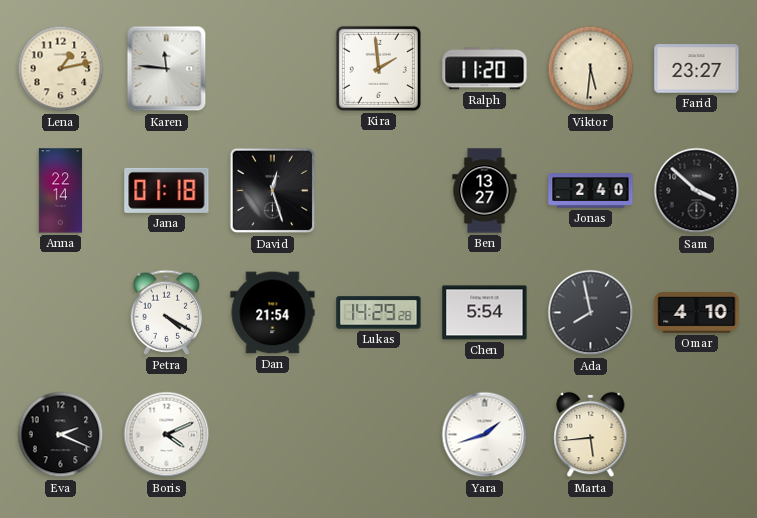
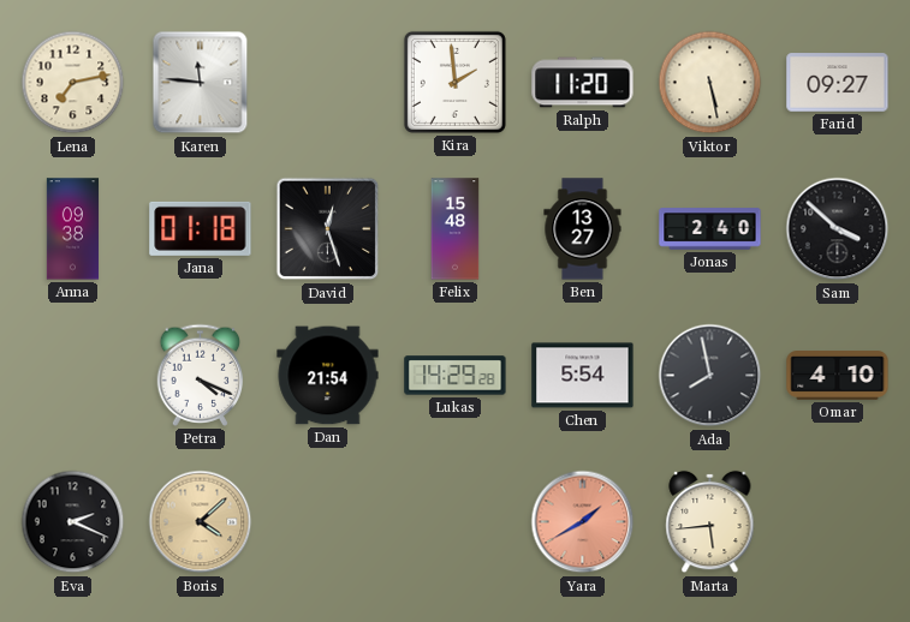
Lena: 1:13 -> 7:13 (73, 83)
Viktor: 5:31 -> 5:28 (710, 83)
Farid: 23:27 -> 09:27 (838, 83)
Anna: 22:14 -> 09:38 (73, 229)
Felix: none -> 15:48 (456, 229)
Petra: 4:20 -> 4:19 (201, 375)
Boris: 4:11 -> 4:08 (201, 522)
Boris dial: white -> champagne (201, 522)
Yara: 1:42 -> 1:40 (583, 522)
Yara dial: white -> salmon (583, 522)
